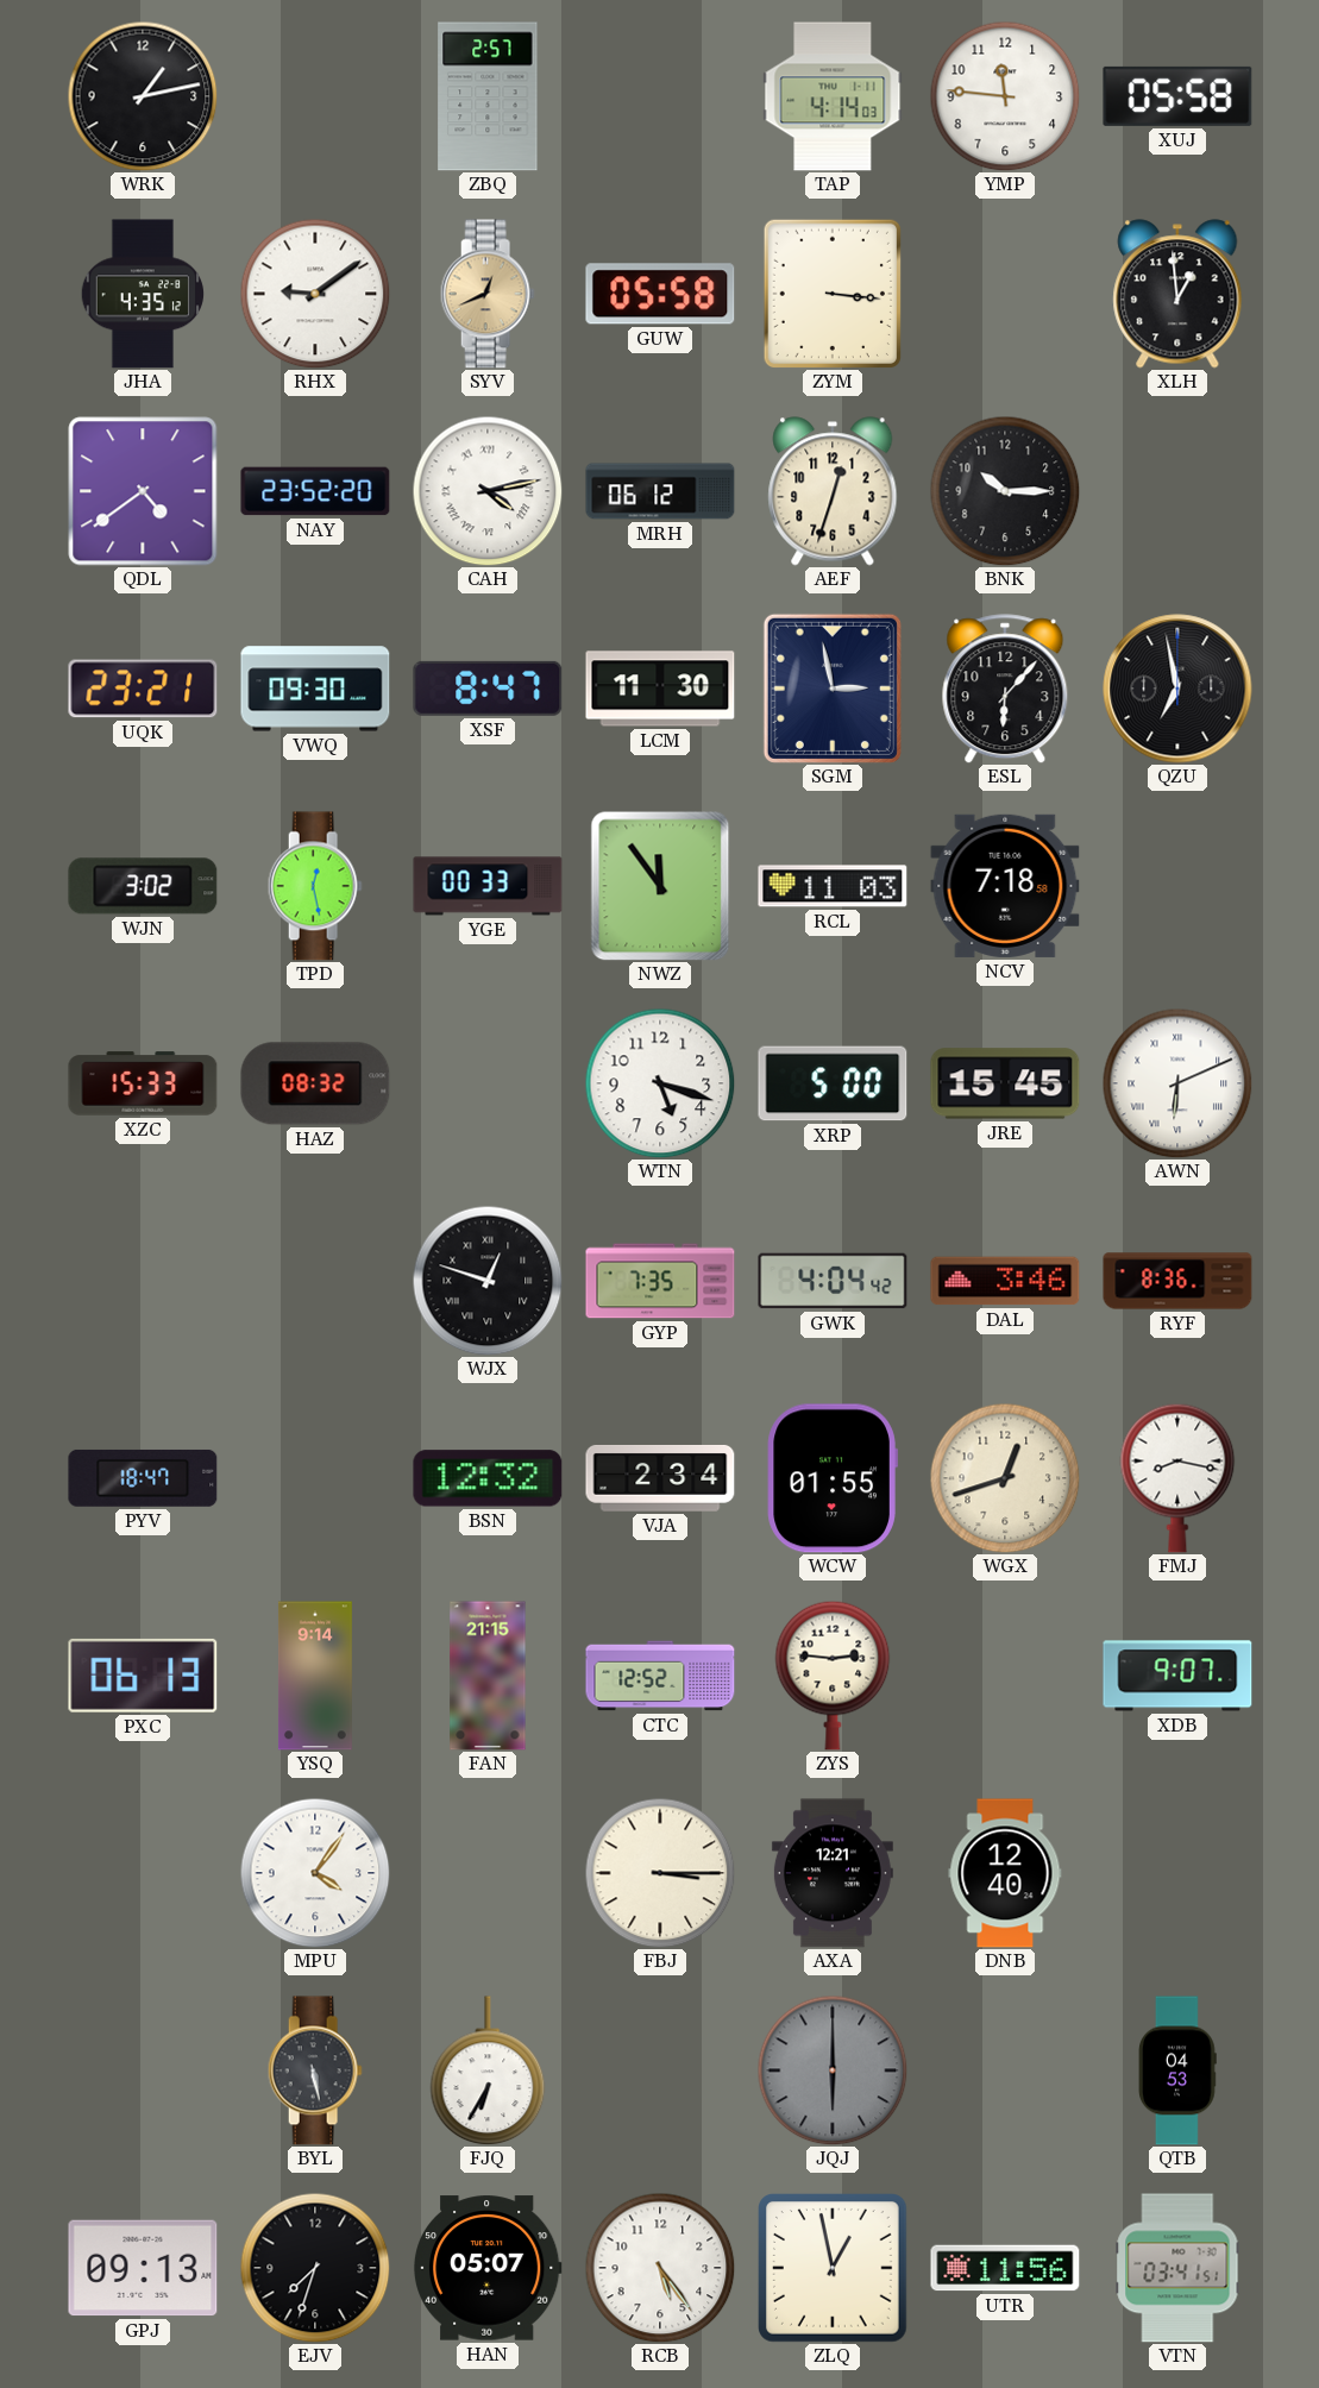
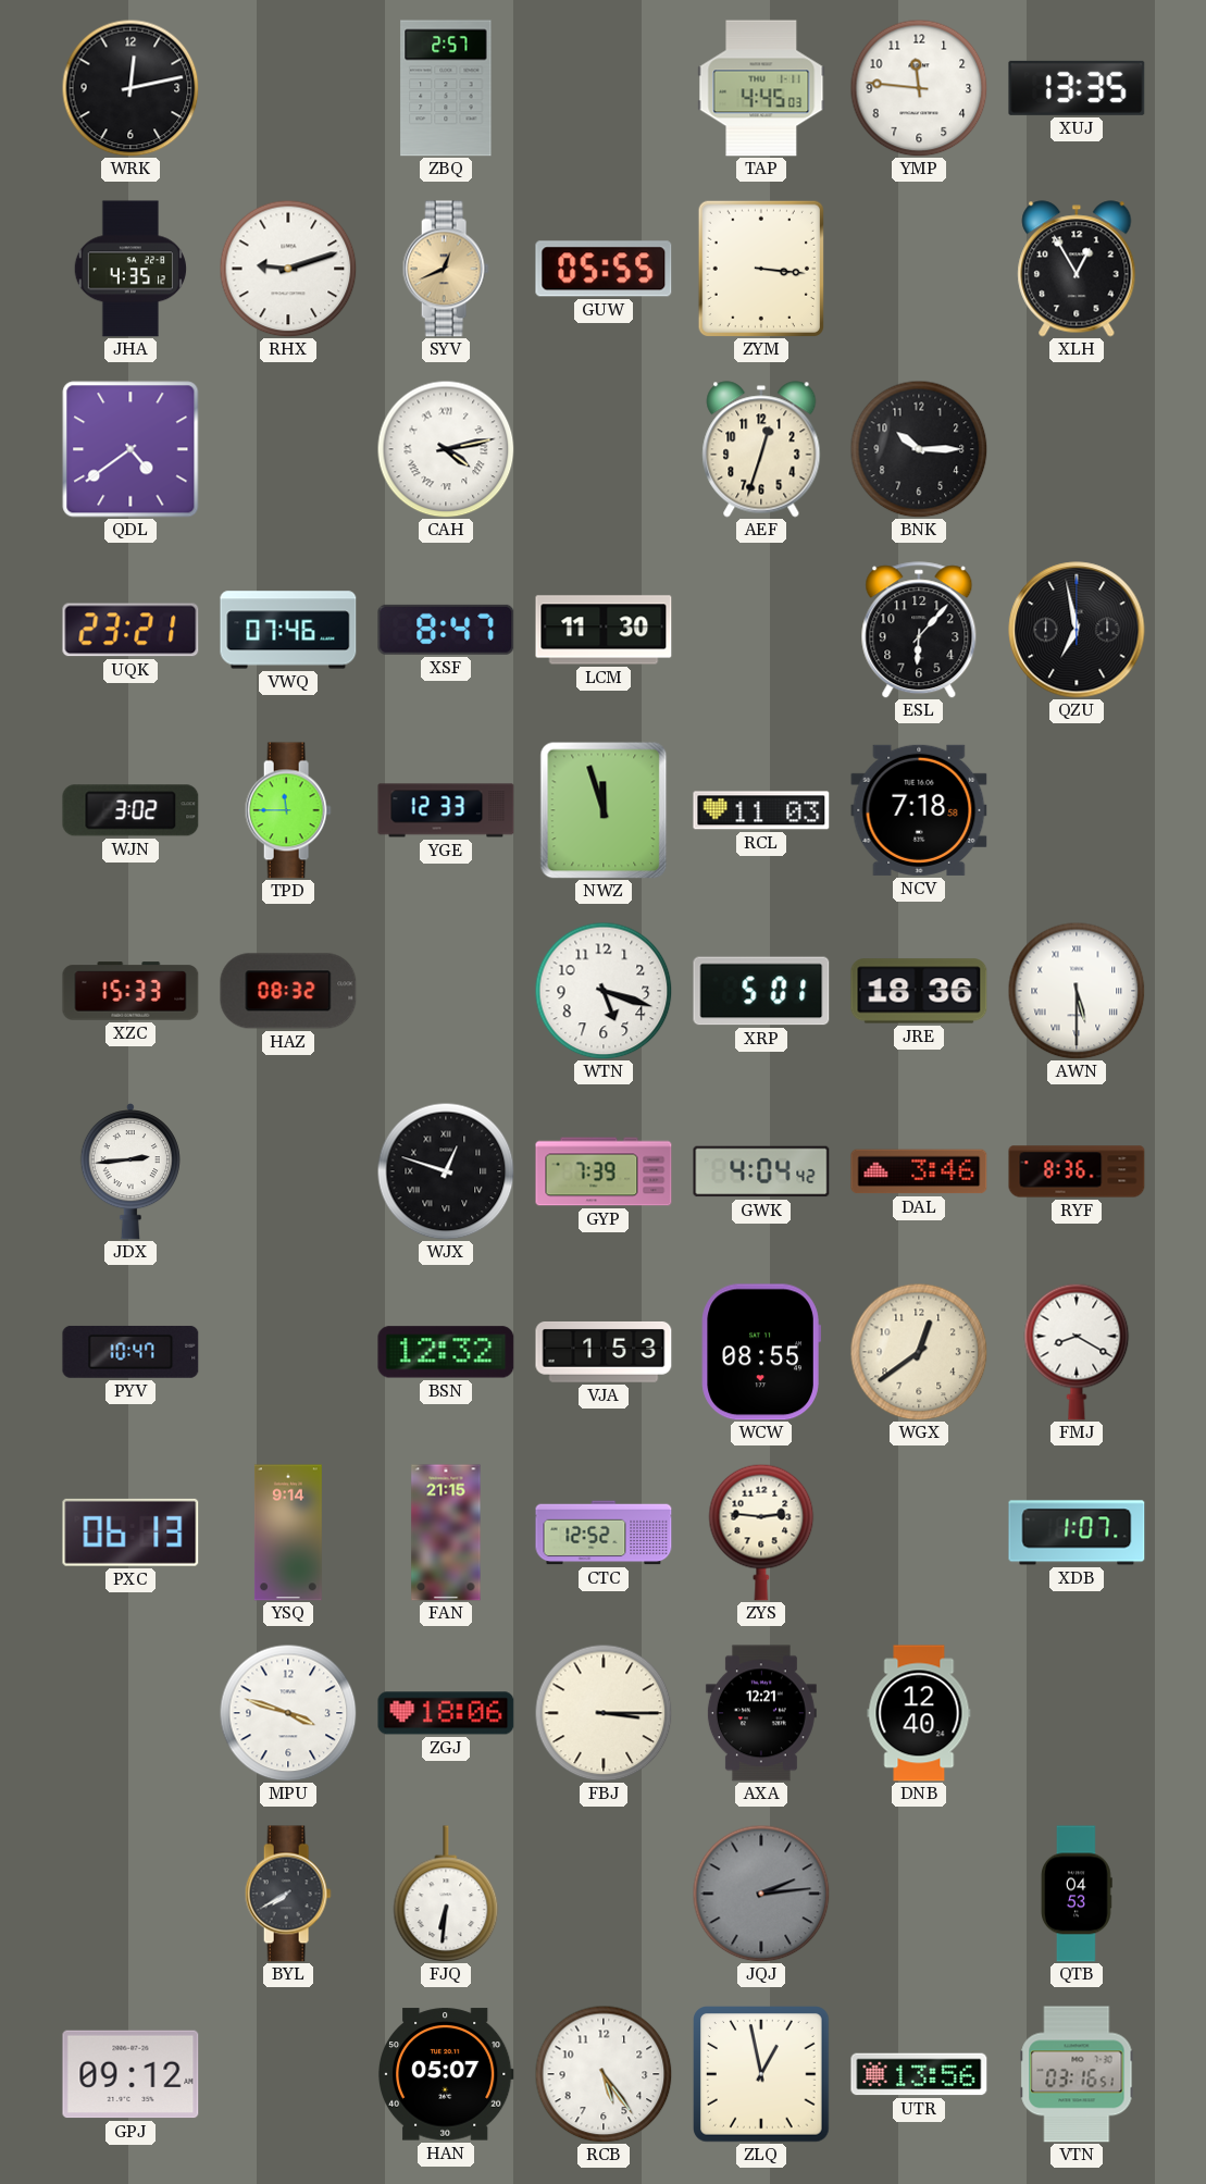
WRK: 1:13 -> 12:13 (130, 88)
TAP: 4:14 -> 4:45 (761, 88)
XUJ: 05:58 -> 13:35 (1077, 88)
RHX: 9:09 -> 9:12 (288, 269)
GUW: 05:58 -> 05:55 (604, 269)
XLH: 12:59 -> 12:55 (1077, 269)
NAY: 23:52 -> none (315, 491)
MRH: 06:12 -> none (660, 491)
VWQ: 09:30 -> 07:46 (288, 630)
SGM: 2:58 -> none (833, 689)
TPD: 12:28 -> 11:45 (288, 810)
YGE: 00:33 -> 12:33 (446, 810)
NWZ: 11:54 -> 11:57 (604, 810)
XRP: 5:00 -> 5:01 (761, 991)
JRE: 15:45 -> 18:36 (919, 991)
AWN: 6:11 -> 5:30 (1077, 991)
JDX: none -> 2:44 (130, 1172)
GYP: 7:35 -> 7:39 (604, 1171)
PYV: 18:47 -> 10:47 (130, 1352)
VJA: 2:34 -> 1:53 (604, 1352)
WCW: 01:55 -> 08:55 (761, 1352)
WGX: 12:42 -> 12:39 (919, 1352)
FMJ: 8:17 -> 8:20 (1077, 1352)
XDB: 9:07 -> 1:07 (1077, 1532)
MPU: 4:06 -> 3:48 (288, 1713)
ZGJ: none -> 18:06 (446, 1713)
BYL: 5:28 -> 7:40 (288, 1894)
FJQ: 6:35 -> 6:31 (446, 1894)
JQJ: 6:00 -> 2:14 (761, 1894)
GPJ: 09:13 -> 09:12 (130, 2074)
EJV: 7:33 -> none (315, 2268)
UTR: 11:56 -> 13:56 (919, 2074)
VTN: 03:41 -> 03:16 (1077, 2074)
